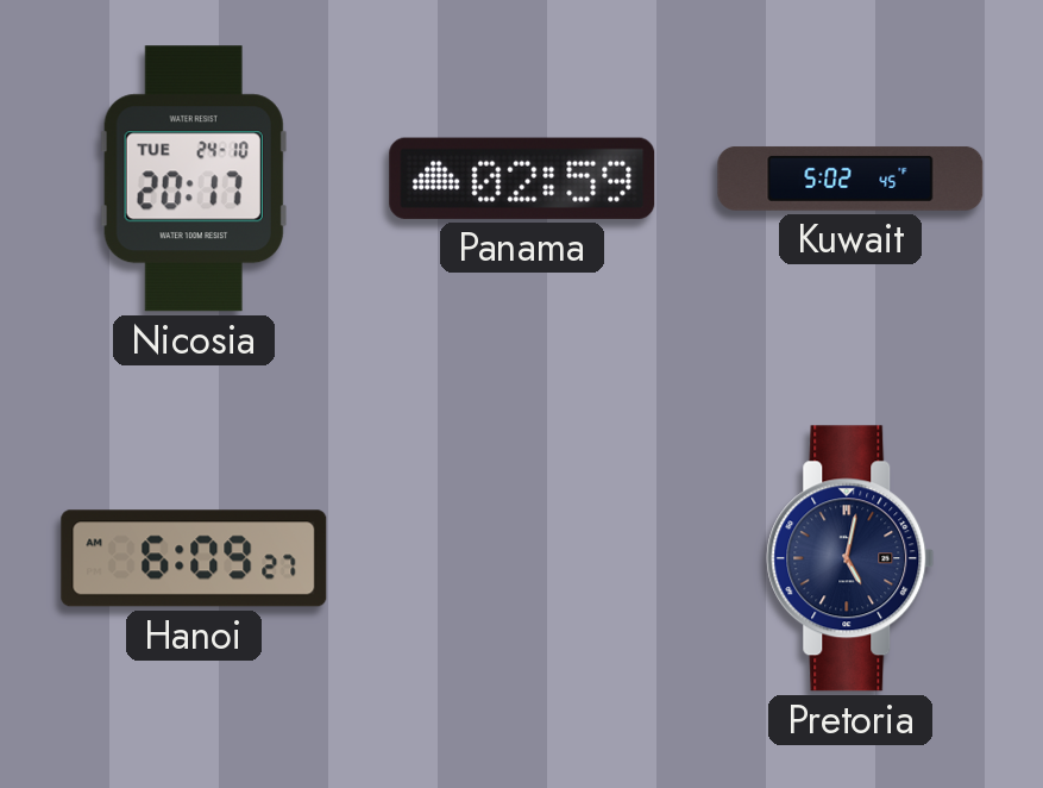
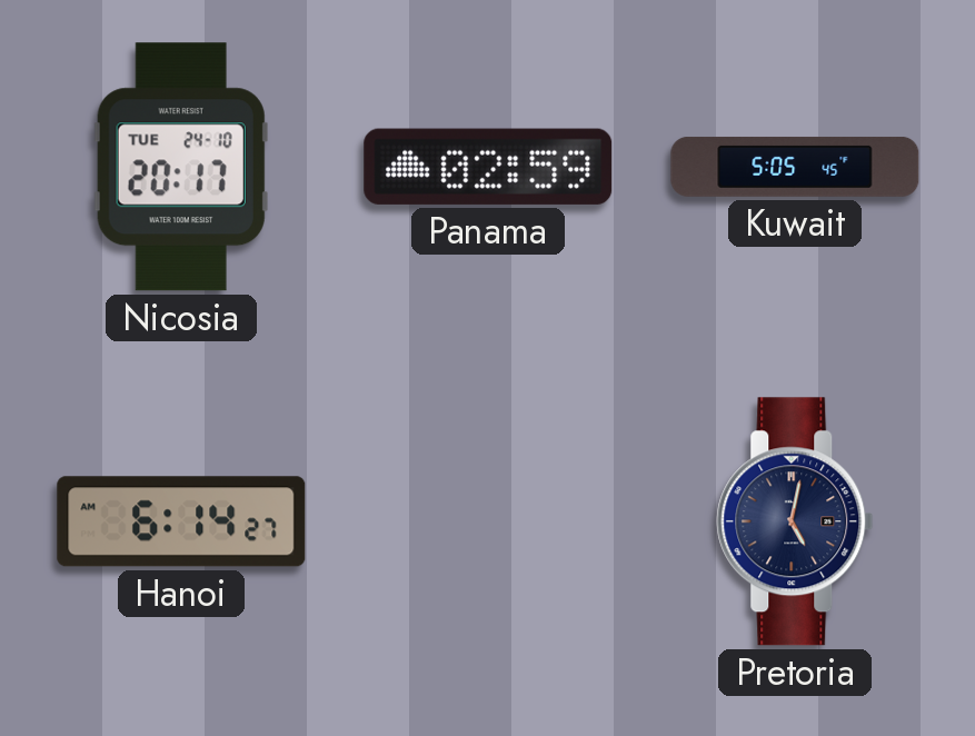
Kuwait: 5:02 -> 5:05 (795, 167)
Hanoi: 6:09 -> 6:14 (181, 521)
